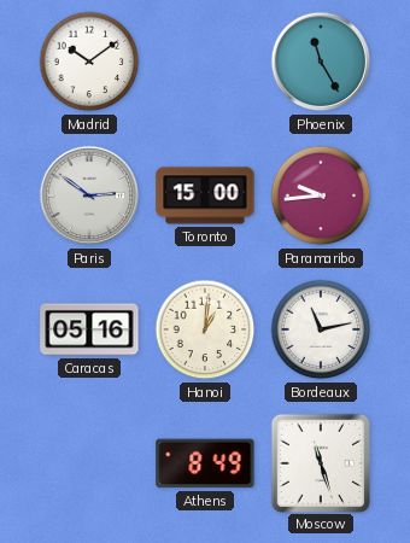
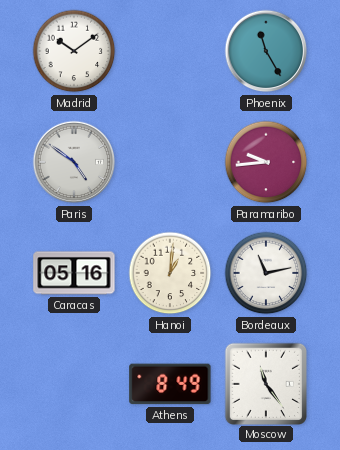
Paris: 2:51 -> 4:51 (74, 162)
Toronto: 15:00 -> none (205, 195)
Moscow: 11:27 -> 11:24 (265, 383)
